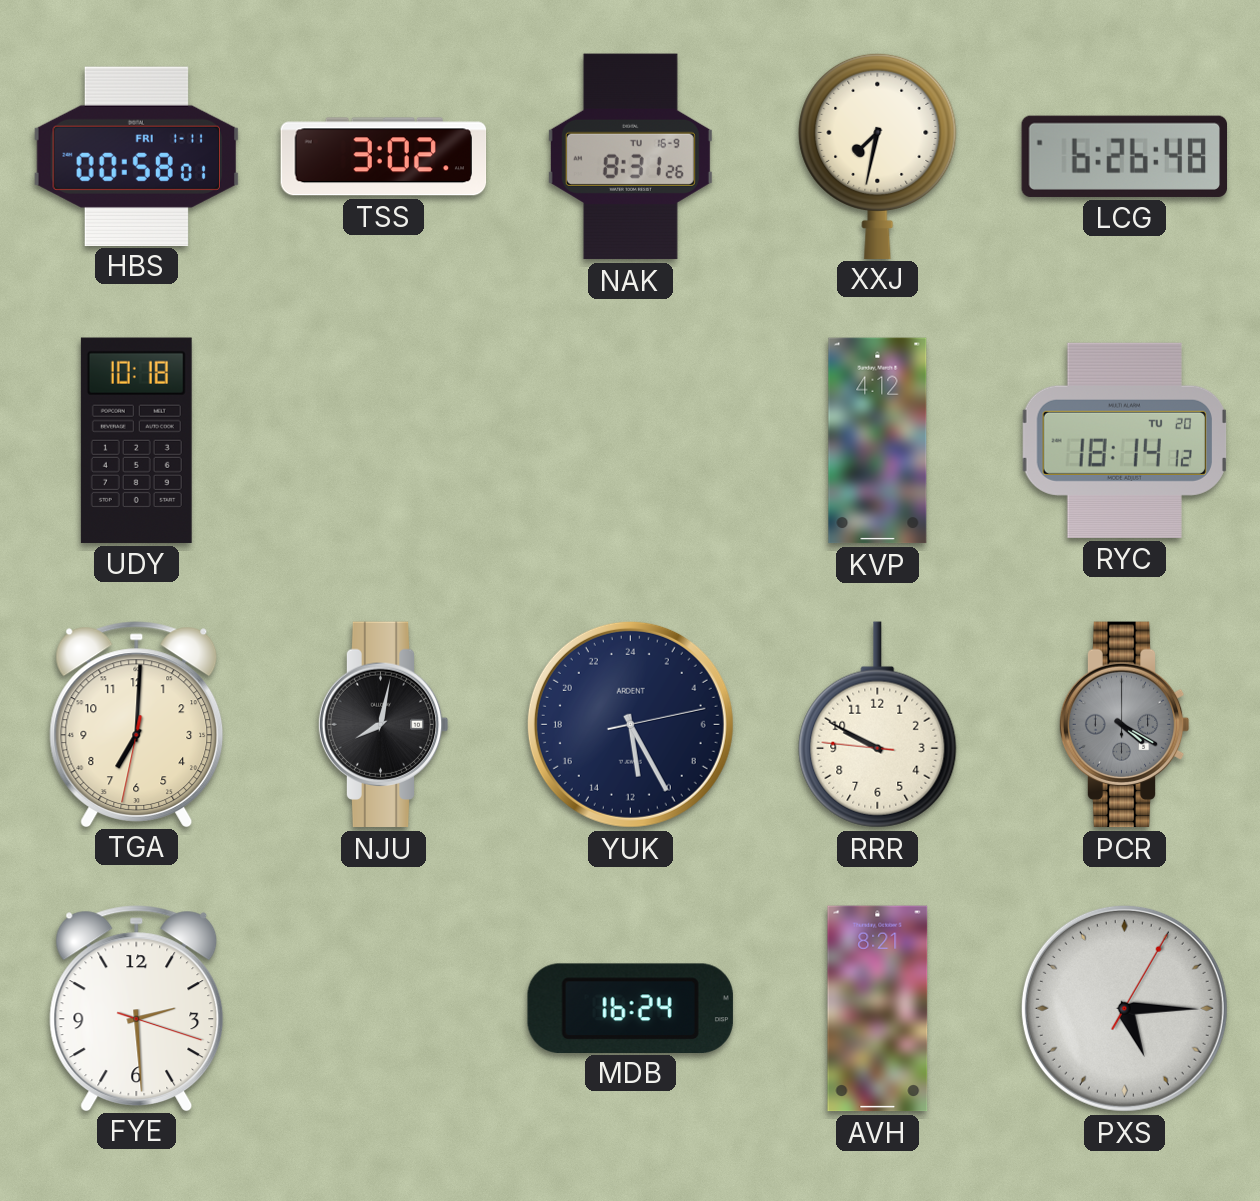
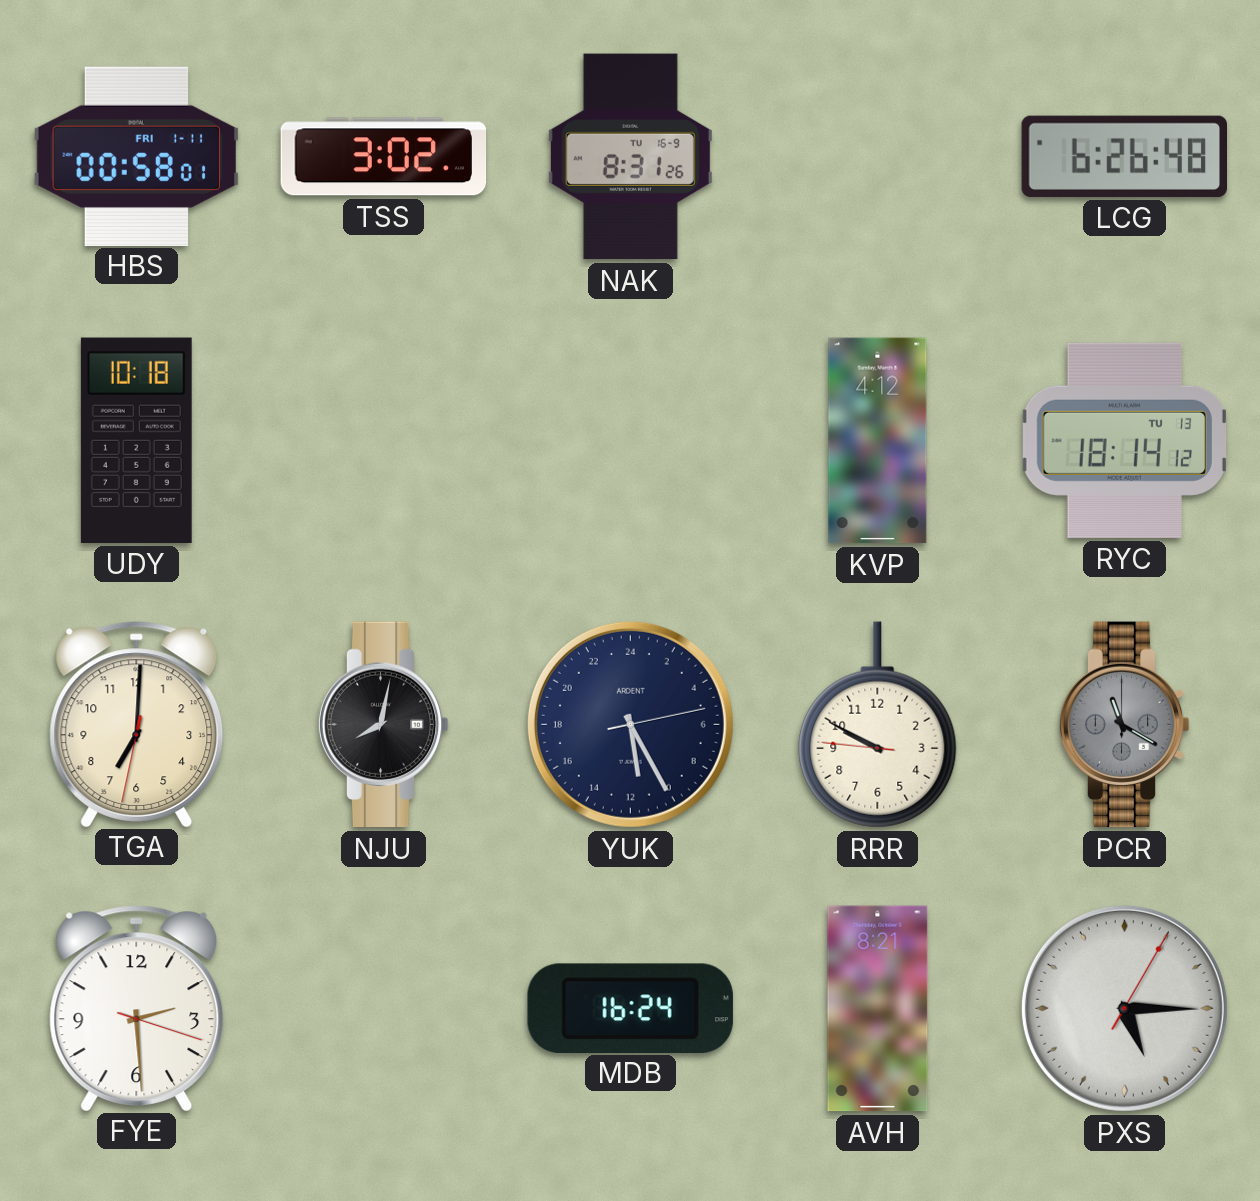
XXJ: 7:32 -> none (878, 155)
RYC date: TU 20 -> TU 13 (1124, 440)
PCR: 4:20 -> 11:20 (1124, 725)
